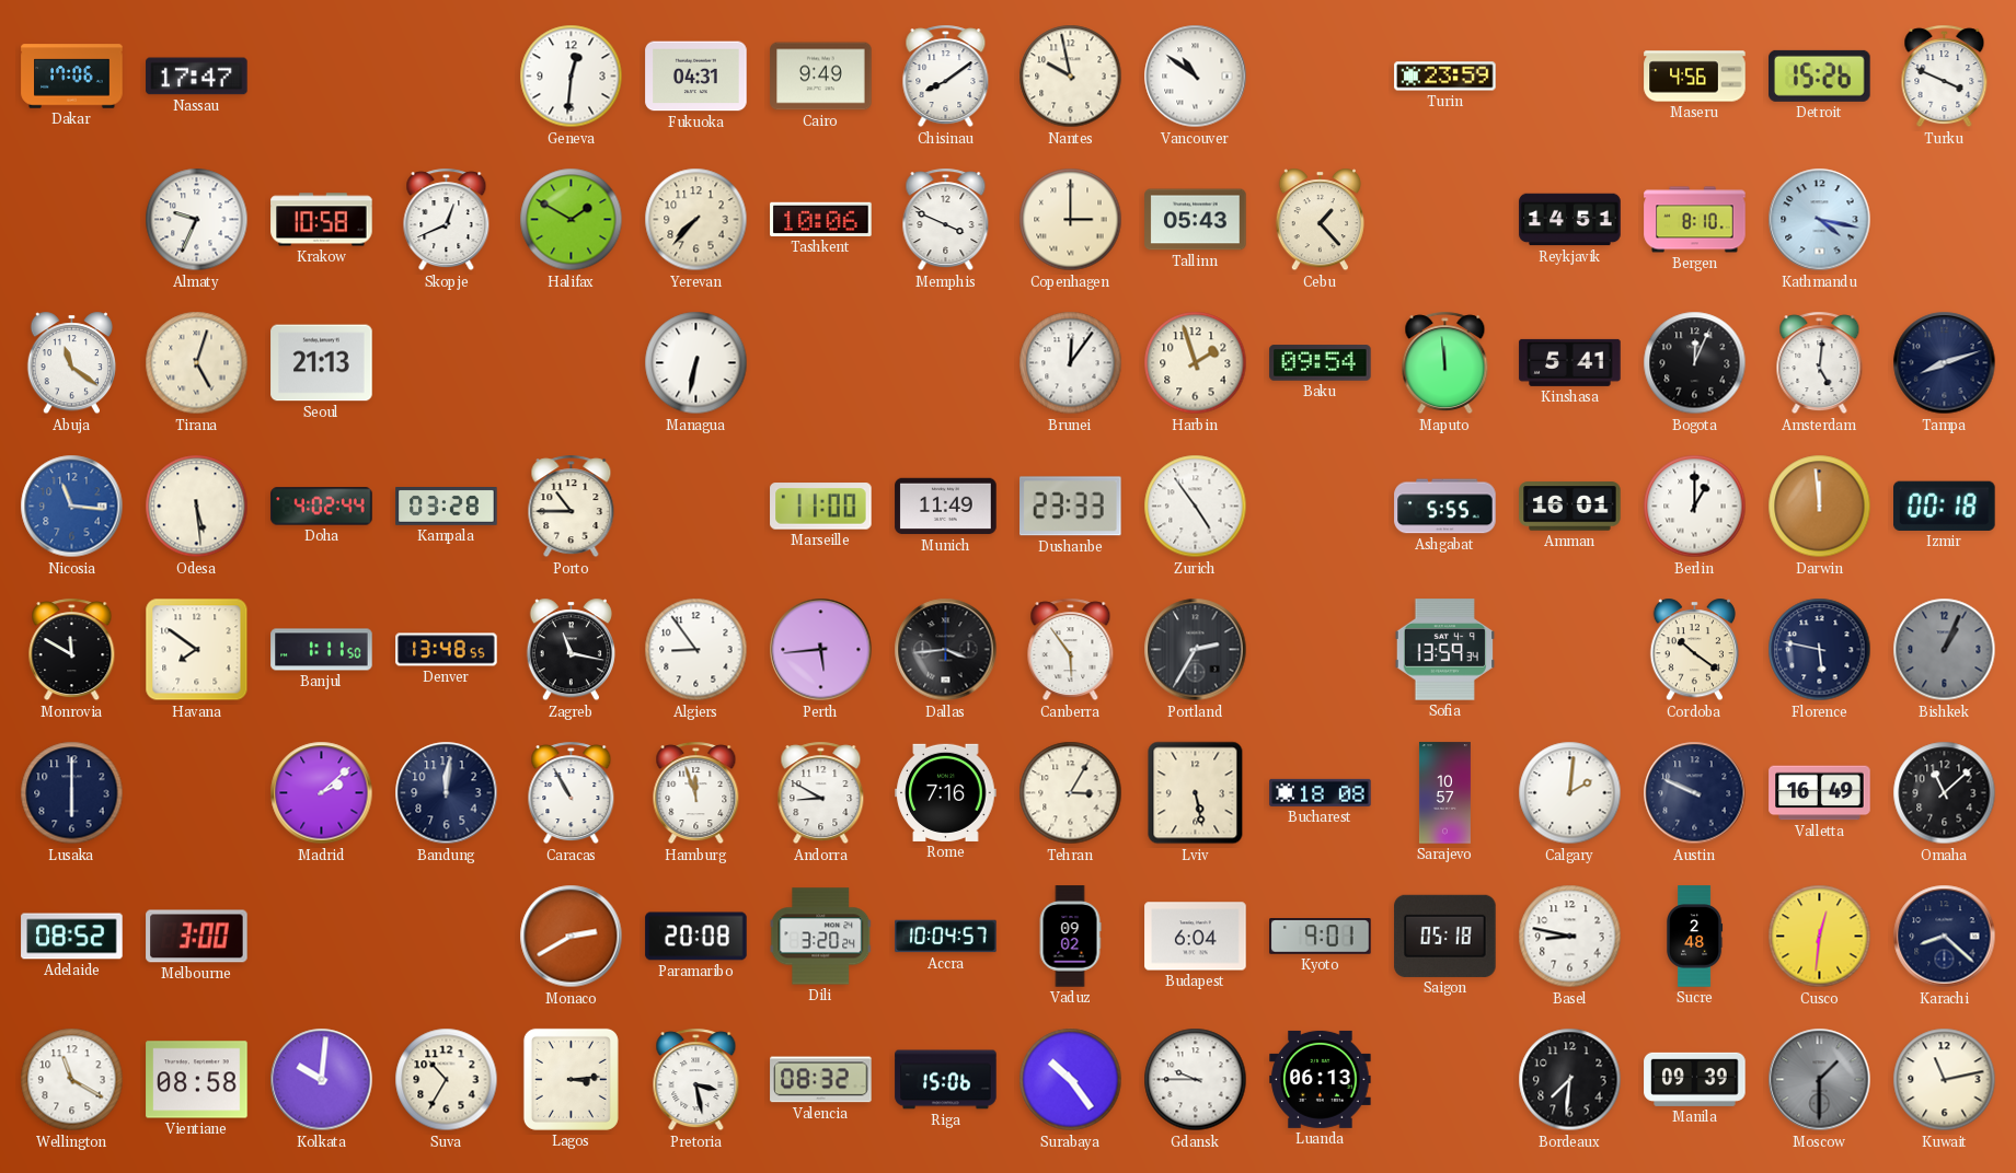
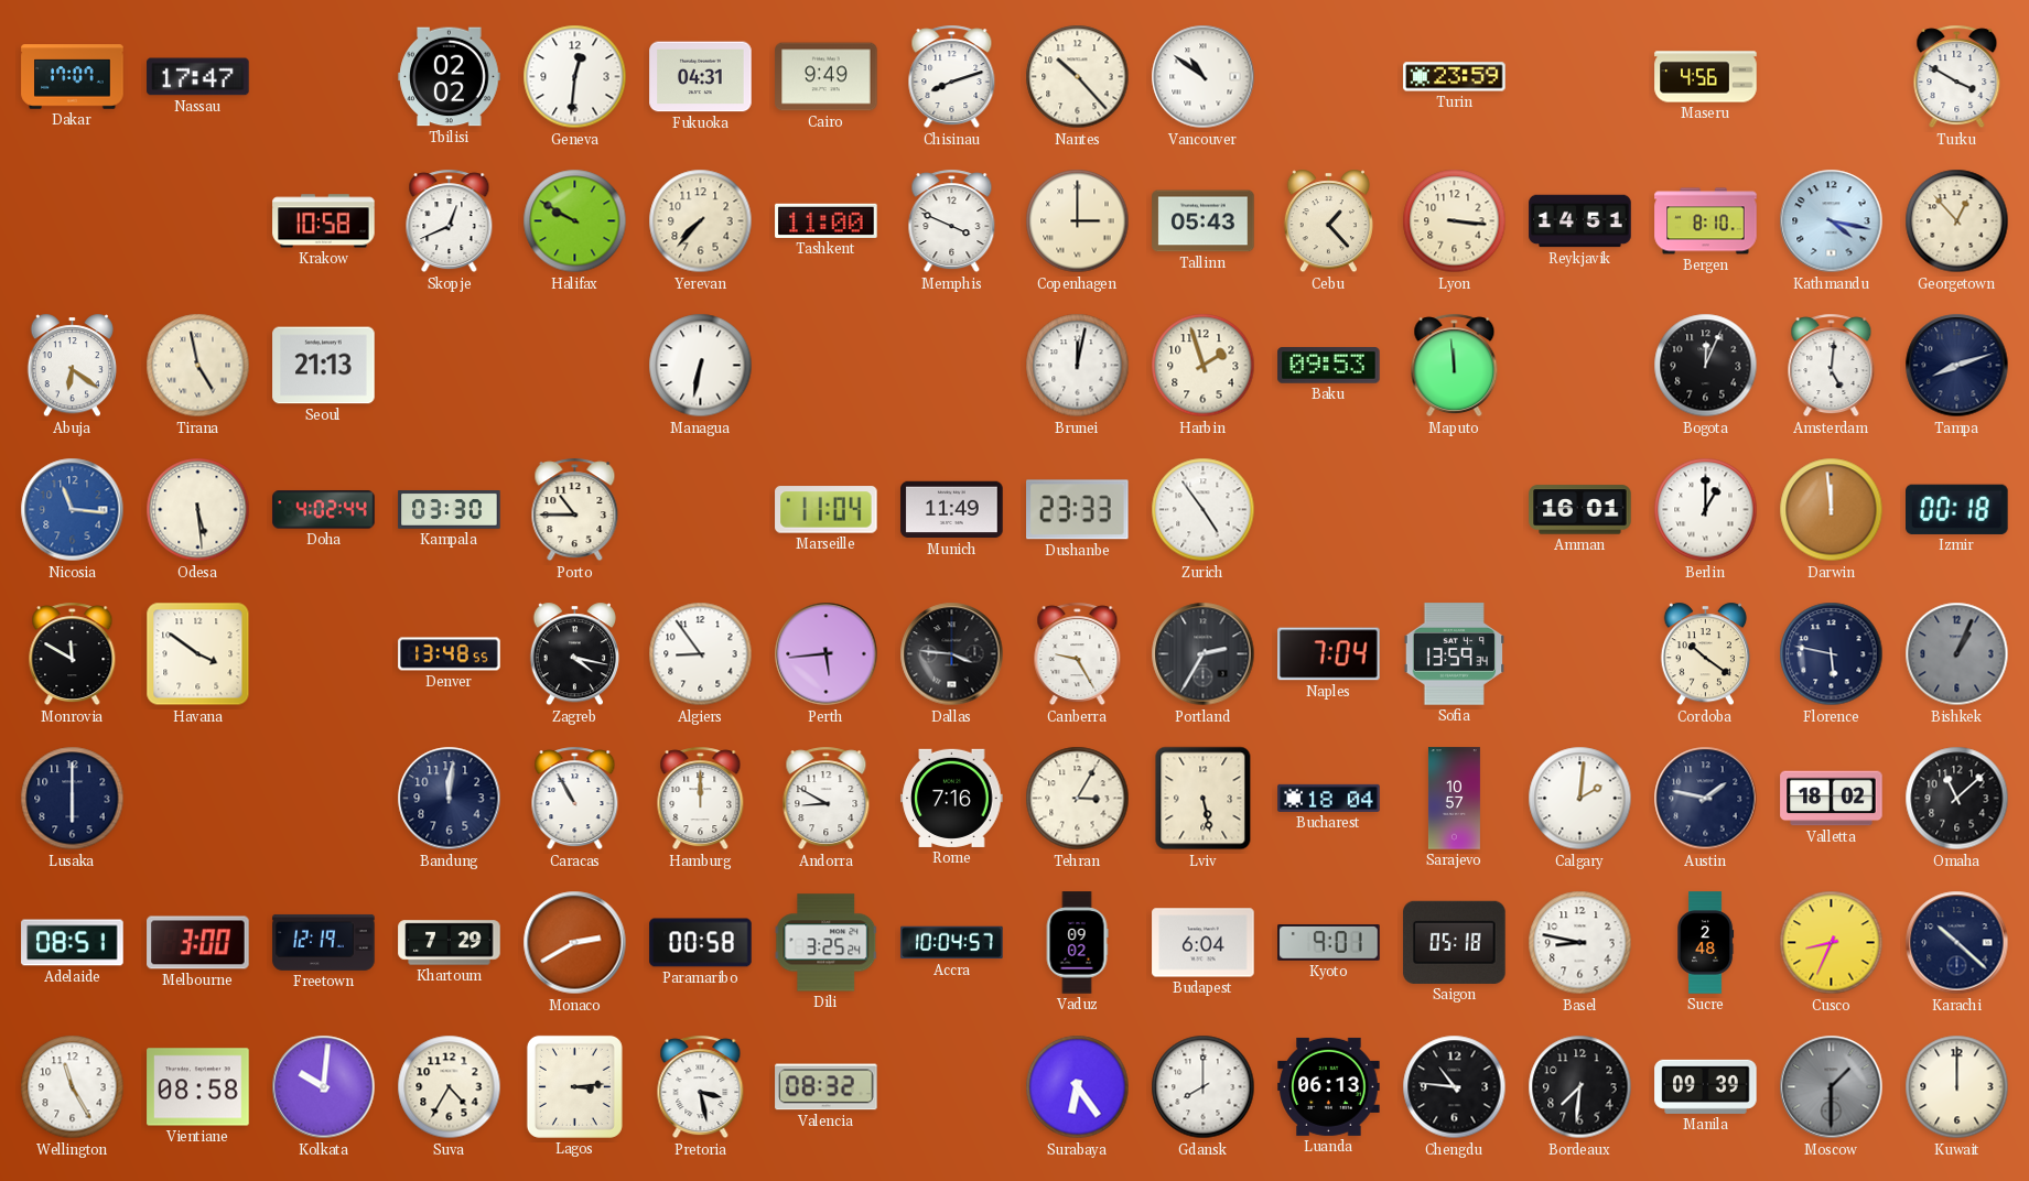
Dakar: 17:06 -> 17:07 (73, 77)
Tbilisi: none -> 02:02 (450, 77)
Chisinau: 8:09 -> 8:12 (952, 77)
Nantes: 9:58 -> 10:23 (1078, 77)
Detroit: 15:26 -> none (1820, 76)
Turku: 3:49 -> 3:50 (1957, 77)
Almaty: 9:34 -> none (197, 220)
Halifax: 1:50 -> 9:50 (575, 221)
Tashkent: 10:06 -> 11:00 (827, 220)
Lyon: none -> 3:16 (1455, 221)
Georgetown: none -> 12:53 (1957, 221)
Abuja: 11:21 -> 6:21 (72, 366)
Tirana: 5:03 -> 4:58 (198, 366)
Brunei: 12:06 -> 12:02 (1078, 366)
Baku: 09:54 -> 09:53 (1329, 366)
Kinshasa: 5:41 -> none (1570, 362)
Kampala: 03:28 -> 03:30 (450, 510)
Marseille: 11:00 -> 11:04 (827, 510)
Ashgabat: 5:55 -> none (1445, 507)
Havana: 7:51 -> 3:51 (198, 654)
Banjul: 1:11 -> none (322, 650)
Zagreb: 11:17 -> 4:17 (574, 654)
Dallas: 3:44 -> 3:46 (952, 654)
Canberra: 5:54 -> 9:25 (1078, 654)
Naples: none -> 7:04 (1329, 654)
Madrid: 2:08 -> none (322, 793)
Hamburg: 11:57 -> 12:00 (701, 799)
Bucharest: 18:08 -> 18:04 (1329, 798)
Austin: 9:49 -> 1:47 (1706, 799)
Valletta: 16:49 -> 18:02 (1832, 799)
Adelaide: 08:52 -> 08:51 (73, 943)
Freetown: none -> 12:19 (324, 942)
Khartoum: none -> 7:29 (450, 943)
Paramaribo: 20:08 -> 00:58 (701, 943)
Dili: 3:20 -> 3:25 (827, 943)
Cusco: 12:31 -> 8:34 (1832, 943)
Karachi: 8:22 -> 10:22 (1957, 943)
Wellington: 11:20 -> 11:25 (73, 1087)
Suva: 10:35 -> 4:35 (450, 1087)
Riga: 15:06 -> none (946, 1080)
Surabaya: 10:24 -> 6:24 (1078, 1087)
Gdansk: 9:45 -> 8:00 (1204, 1087)
Chengdu: none -> 10:46 (1455, 1087)
Kuwait: 11:13 -> 12:00 (1957, 1087)
